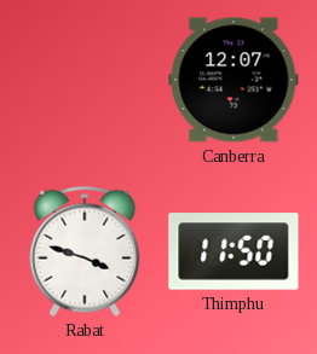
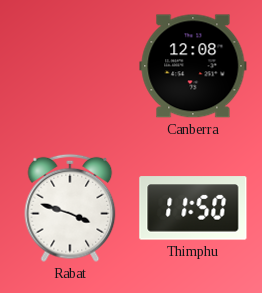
Canberra: 12:07 -> 12:08 (193, 66)
